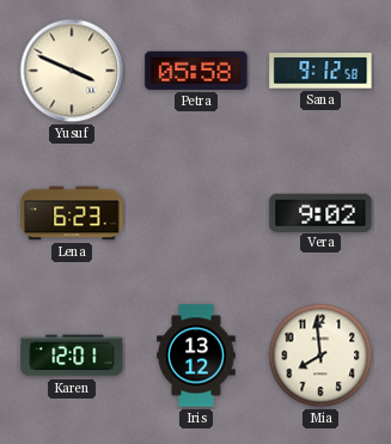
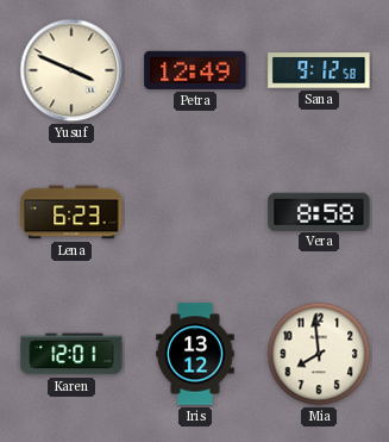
Petra: 05:58 -> 12:49 (195, 70)
Vera: 9:02 -> 8:58 (319, 211)
